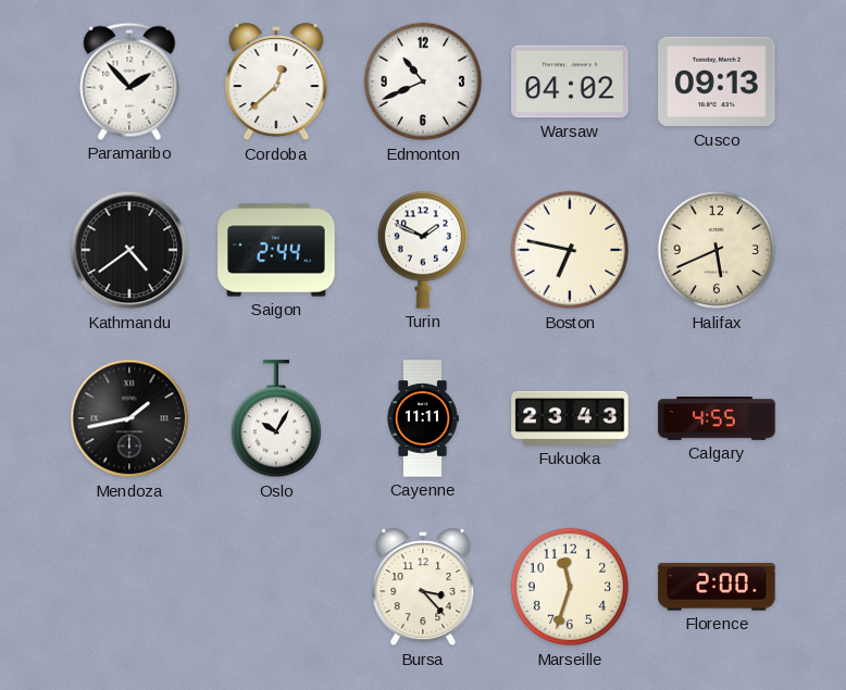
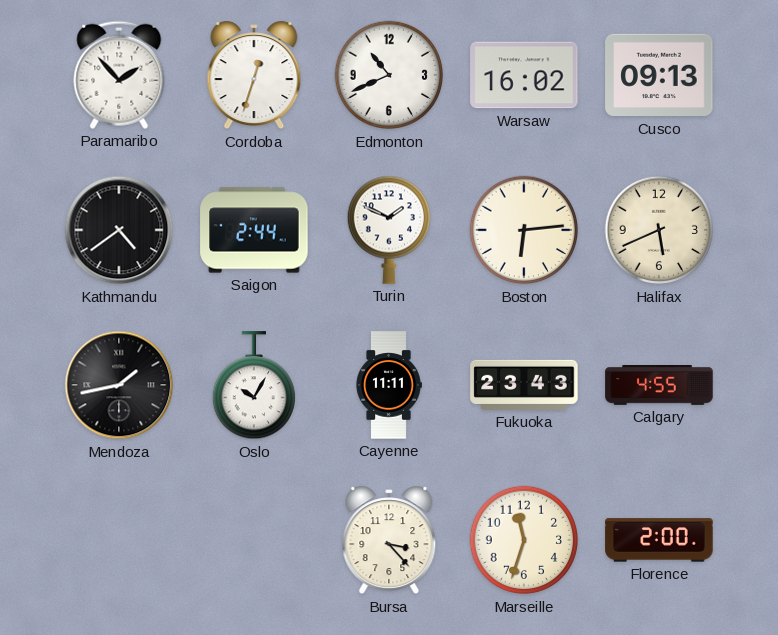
Cordoba: 12:38 -> 12:33 (254, 75)
Warsaw: 04:02 -> 16:02 (524, 75)
Boston: 6:47 -> 6:14 (524, 230)
